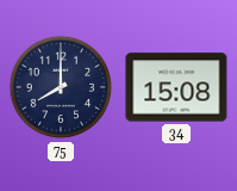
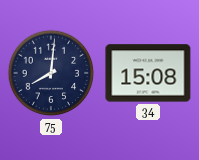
75: 8:00 -> 8:01 (51, 73)
